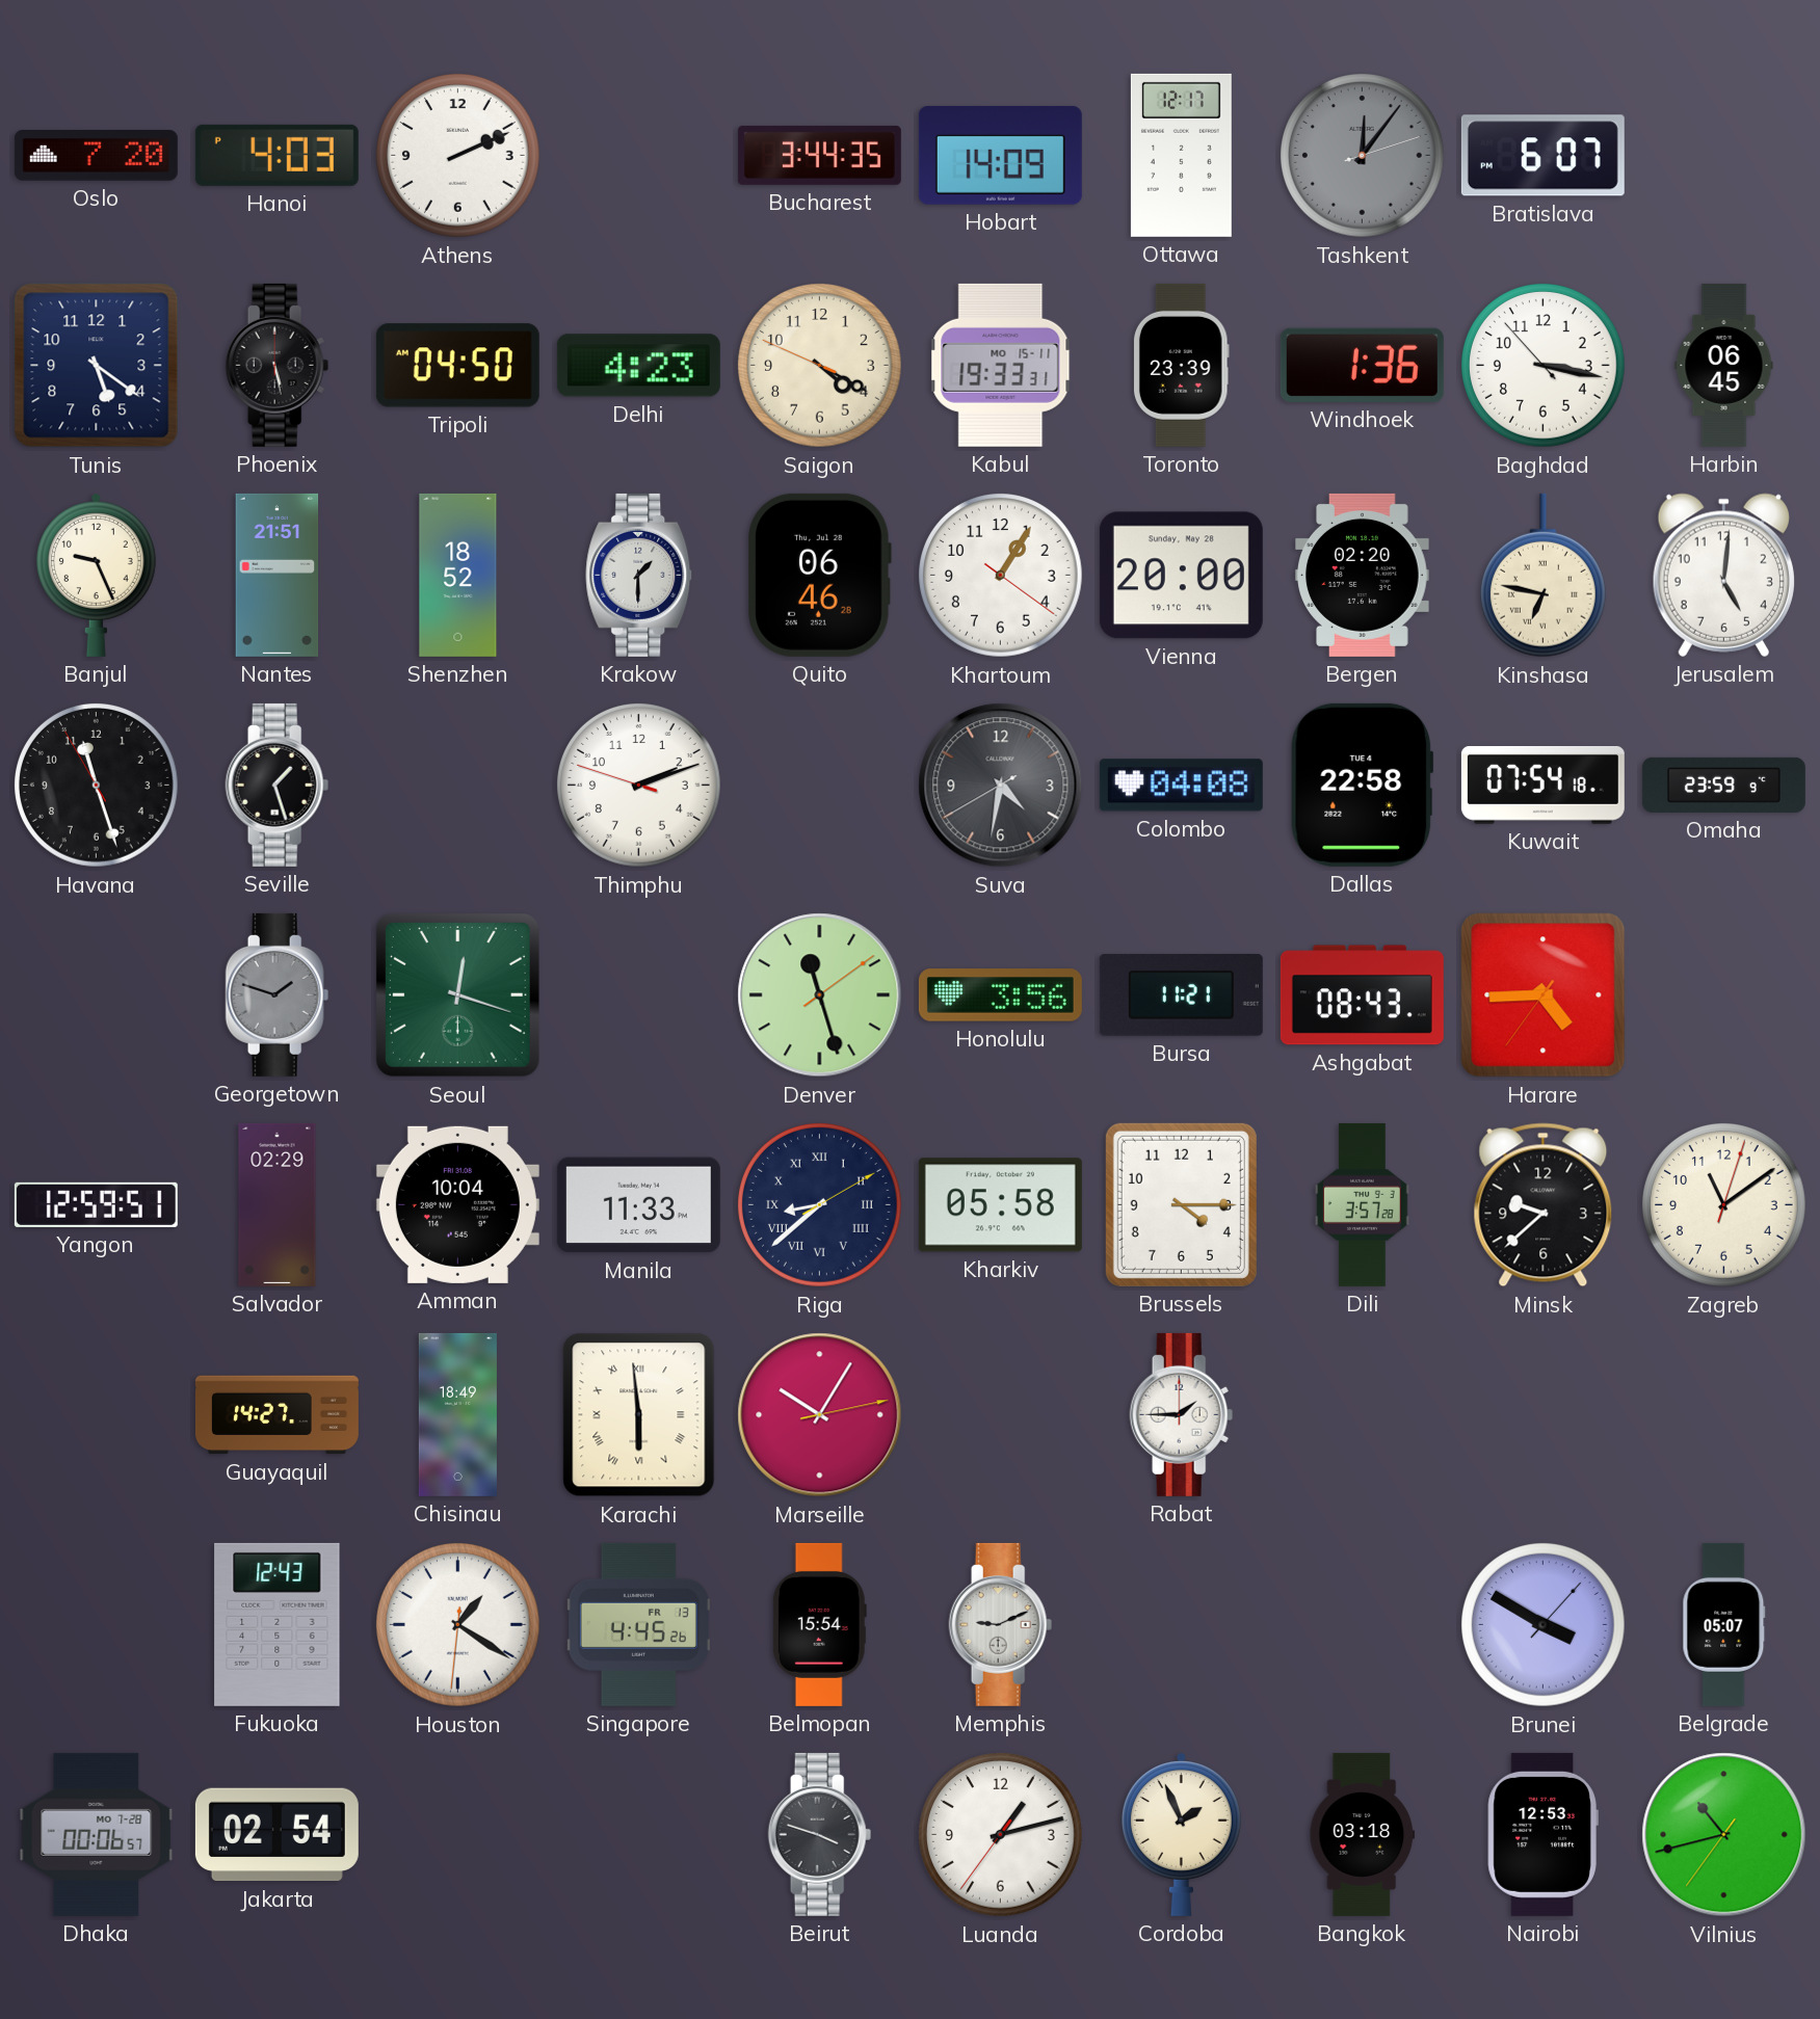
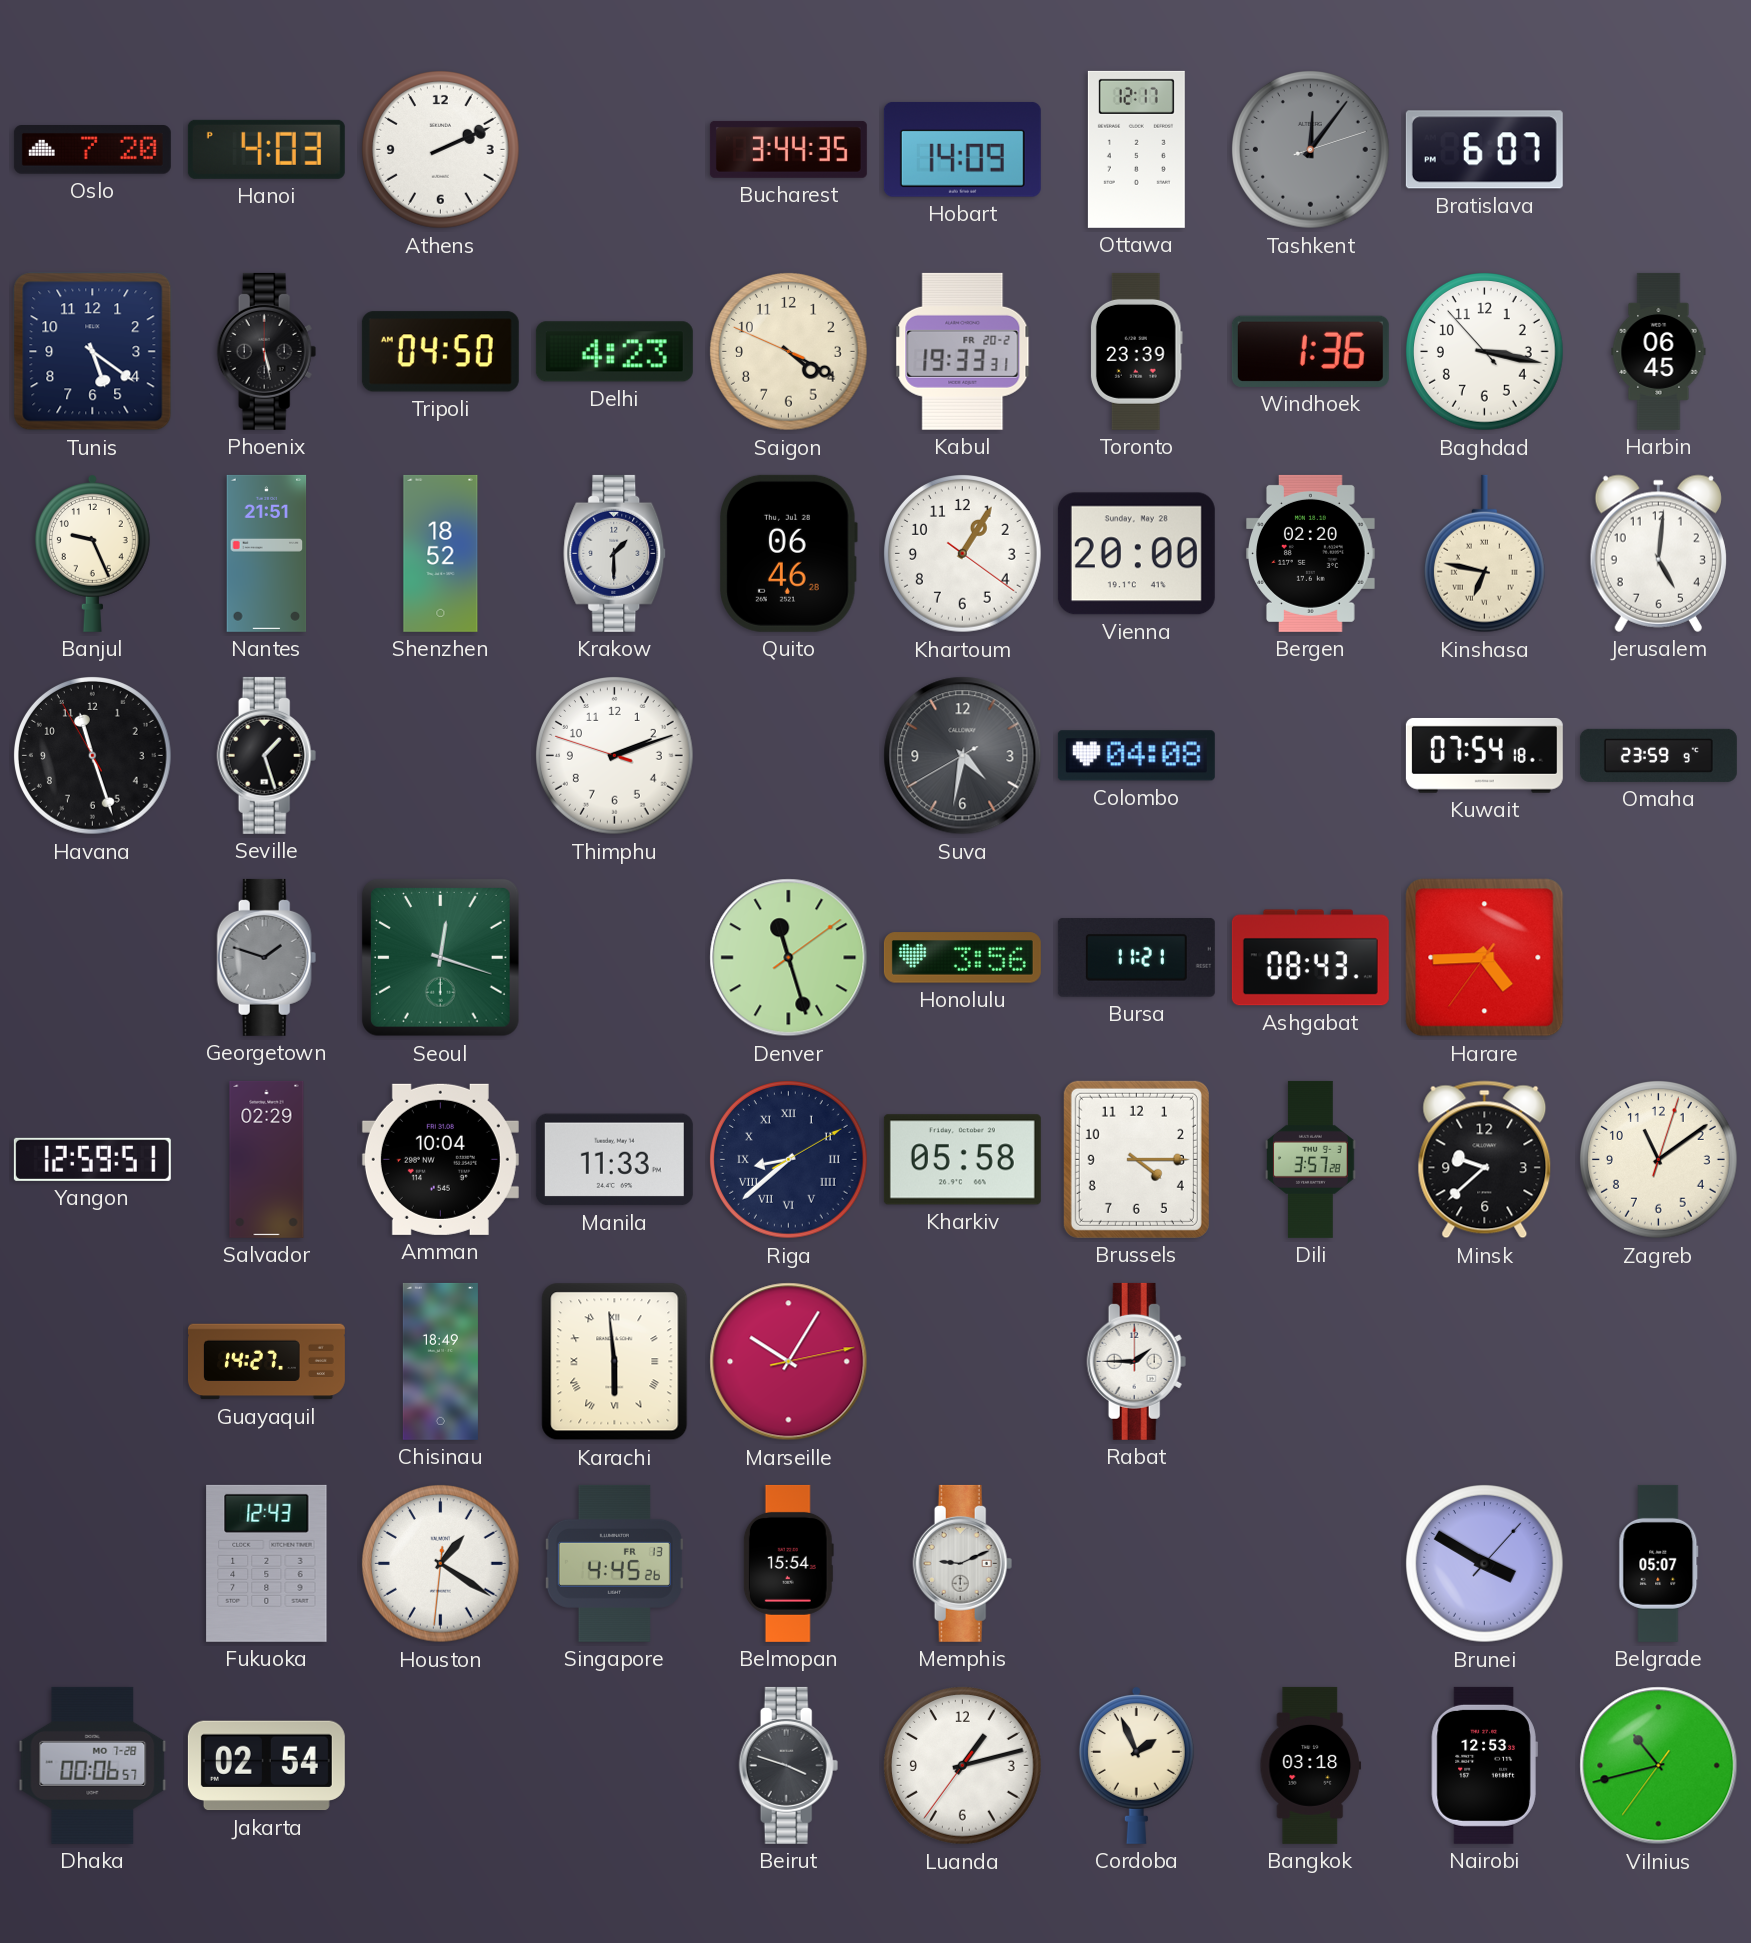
Kabul date: MO 15-11 -> FR 20-2 (963, 351)
Dallas: 22:58 -> none (1363, 785)
